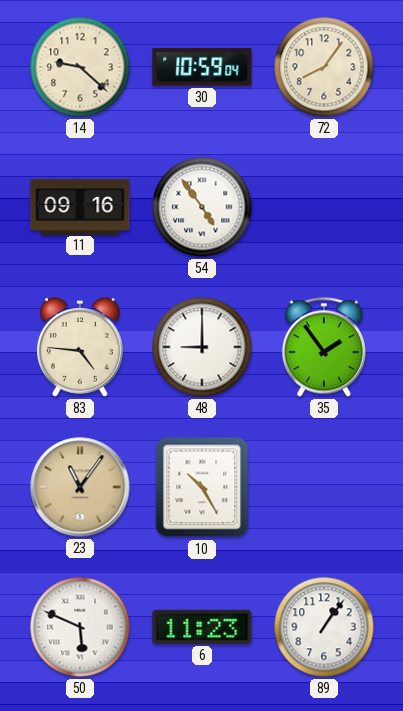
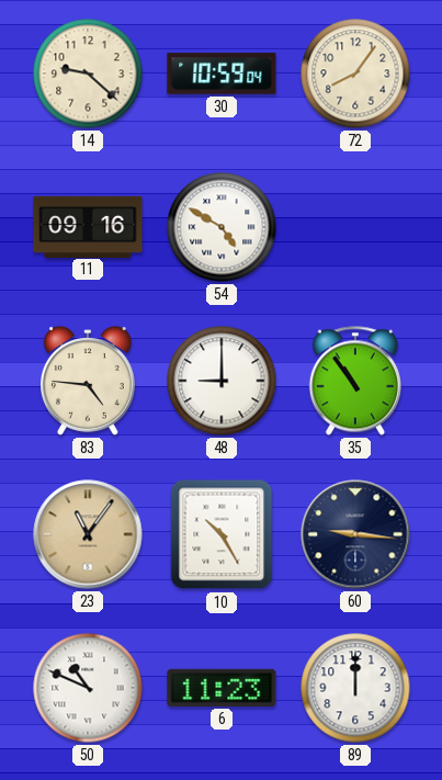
54: 4:54 -> 4:50 (222, 227)
35: 1:54 -> 10:54 (355, 381)
60: none -> 9:16 (355, 534)
50: 5:49 -> 10:49 (88, 688)
89: 1:06 -> 12:00 (355, 688)
